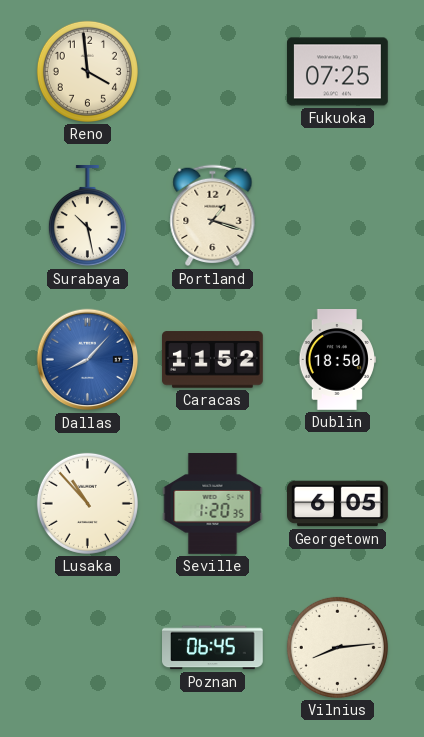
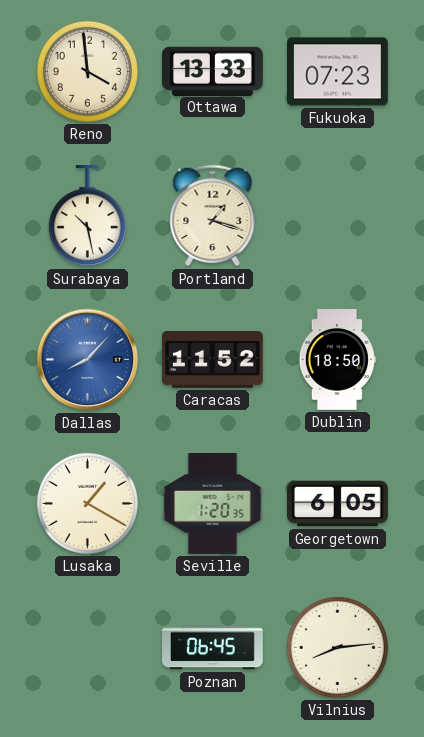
Ottawa: none -> 13:33 (213, 71)
Fukuoka: 07:25 -> 07:23 (338, 72)
Lusaka: 10:53 -> 1:20 (87, 503)
